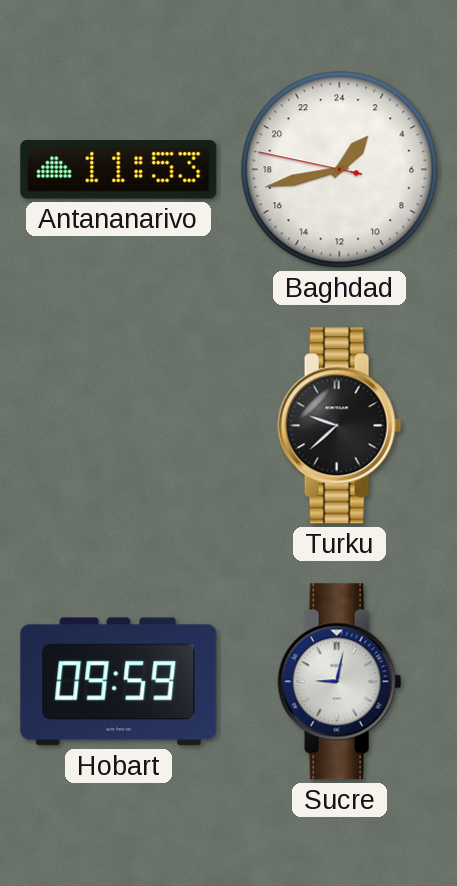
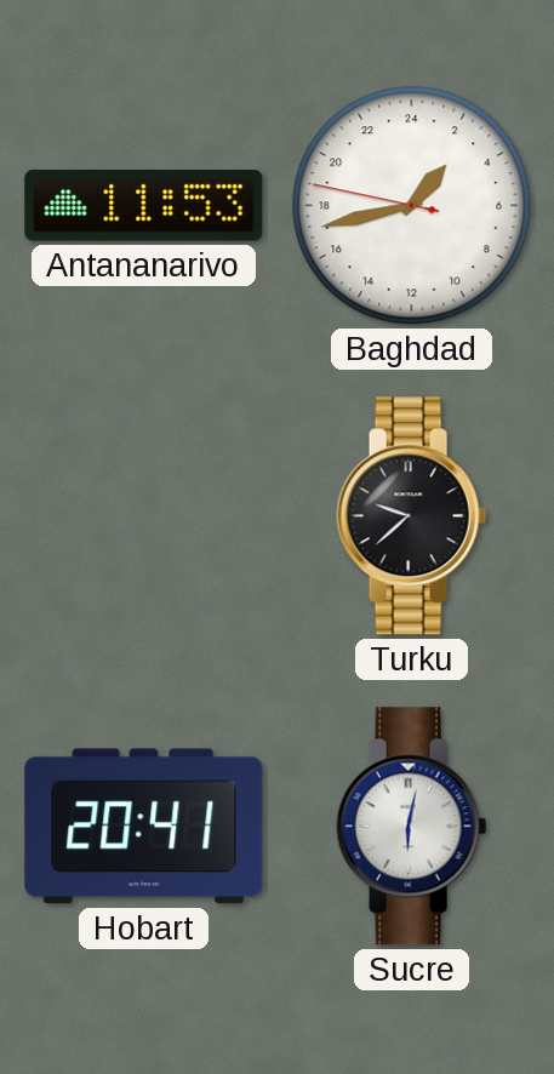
Hobart: 09:59 -> 20:41 (144, 827)
Sucre: 9:02 -> 6:02 (412, 827)
